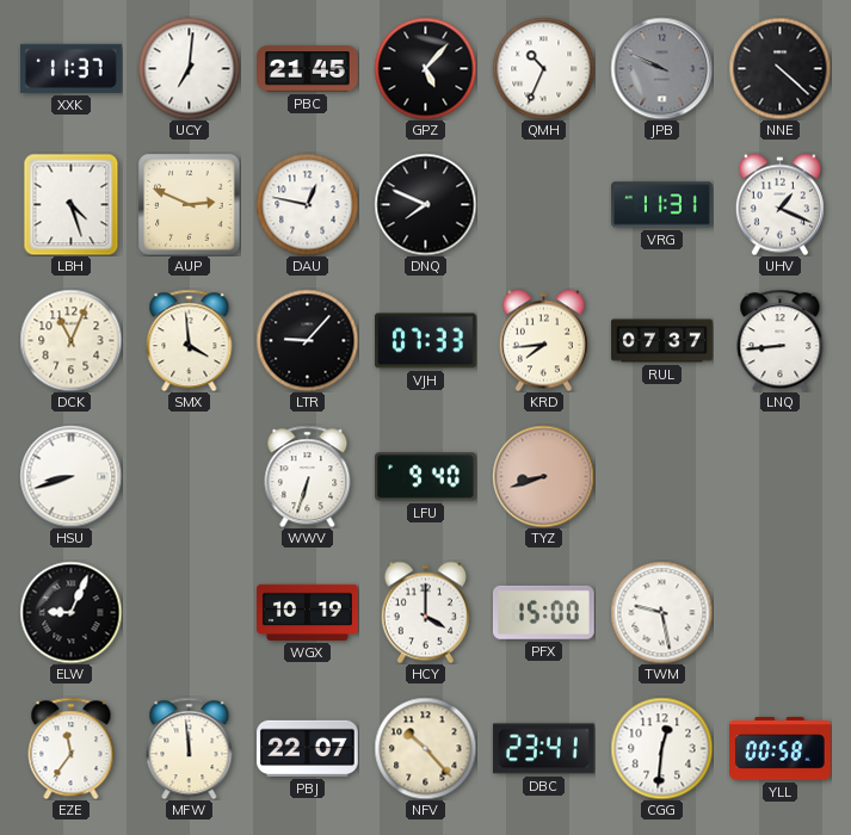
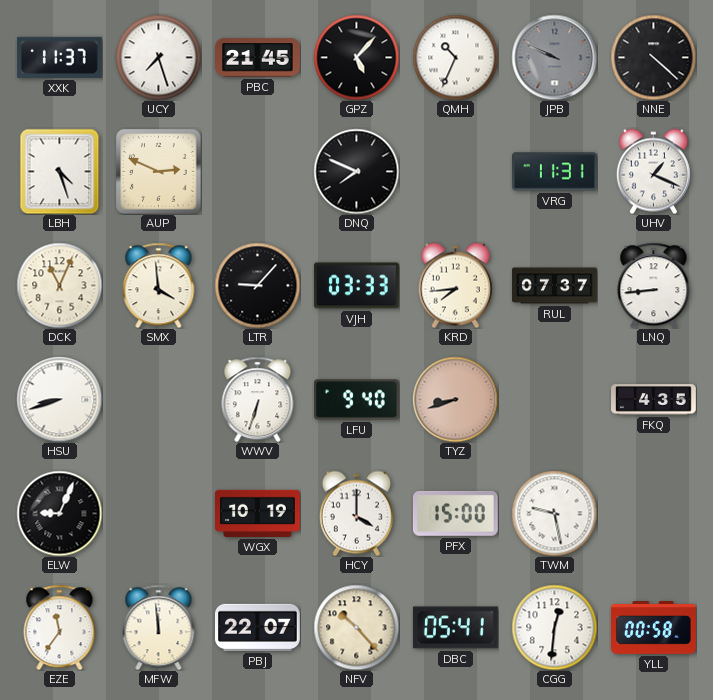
UCY: 7:01 -> 7:27 (158, 57)
DAU: 12:47 -> none (307, 204)
VJH: 07:33 -> 03:33 (356, 286)
FKQ: none -> 4:35 (654, 400)
DBC: 23:41 -> 05:41 (455, 628)
